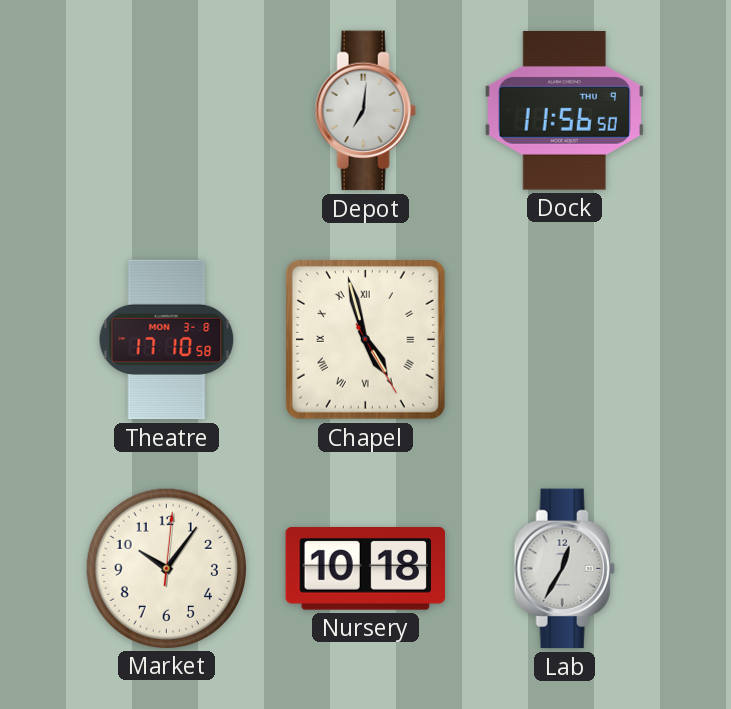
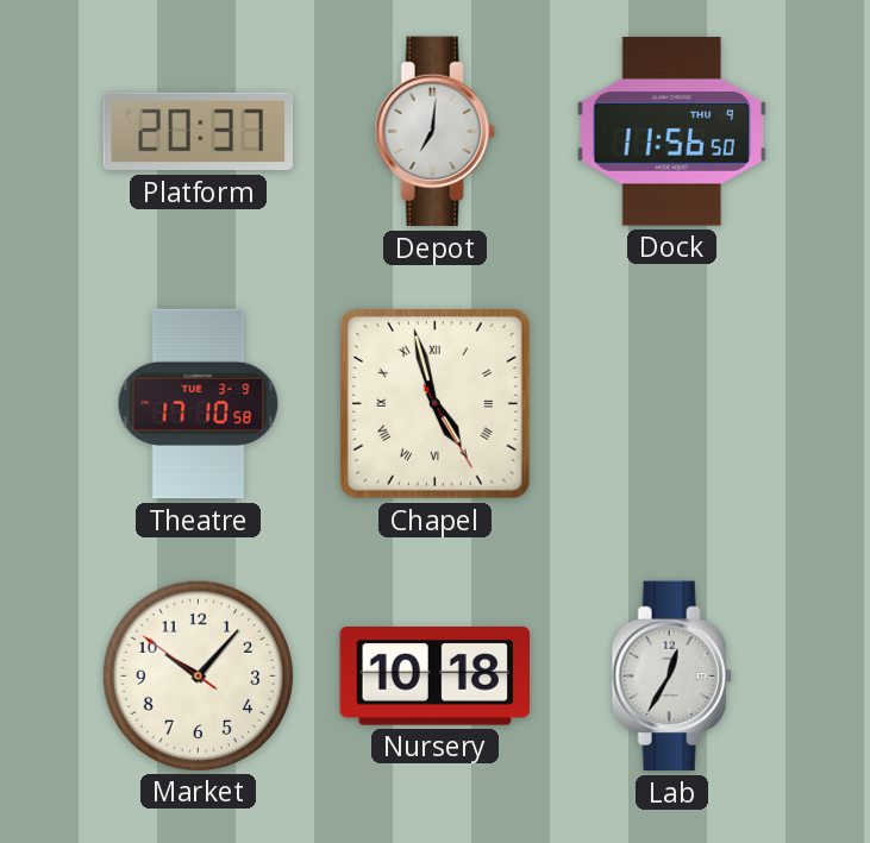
Platform: none -> 20:37 (199, 132)
Theatre date: MON 3-8 -> TUE 3-9 (199, 404)
Market: 10:06:01 -> 10:06:51 (198, 675)
